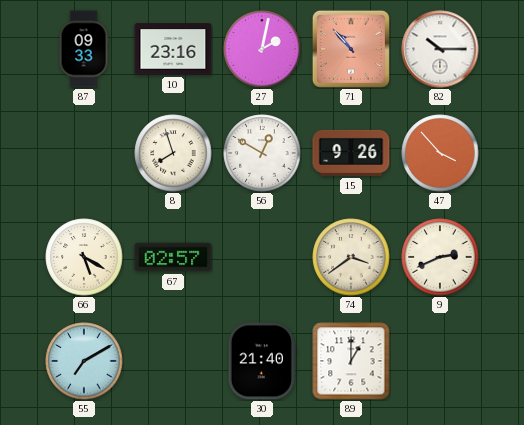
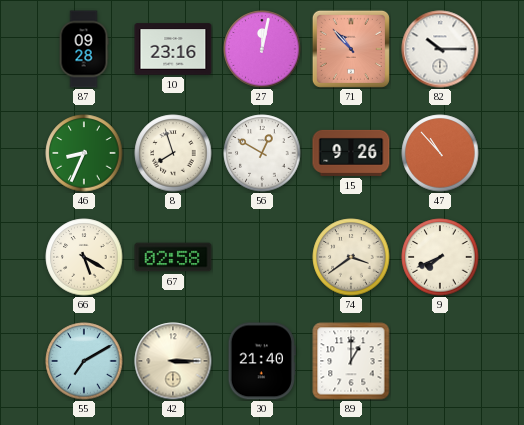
87: 09:33 -> 09:28 (84, 49)
27: 2:02 -> 12:02 (262, 49)
46: none -> 8:34 (84, 153)
47: 3:53 -> 10:53 (440, 153)
67: 02:57 -> 02:58 (173, 257)
9: 2:41 -> 7:41 (440, 257)
42: none -> 3:15 (173, 361)
